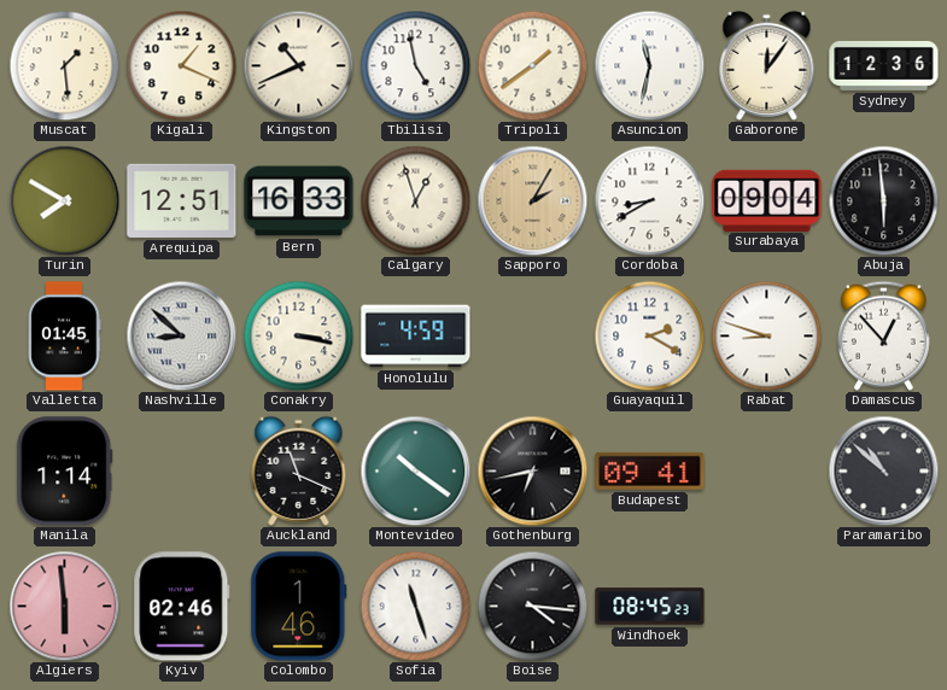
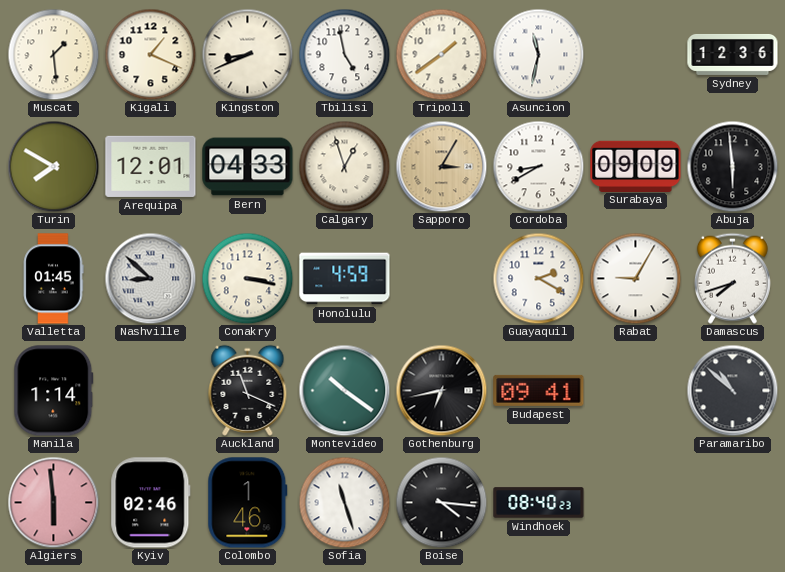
Kingston: 10:41 -> 8:41 (247, 54)
Gaborone: 12:06 -> none (767, 65)
Arequipa: 12:51 -> 12:01 (151, 166)
Bern: 16:33 -> 04:33 (248, 167)
Sapporo: 2:05 -> 3:05 (441, 166)
Surabaya: 09:04 -> 09:09 (636, 166)
Rabat: 8:48 -> 9:05 (635, 278)
Damascus: 12:53 -> 7:42 (732, 278)
Windhoek: 08:45 -> 08:40 (539, 503)
